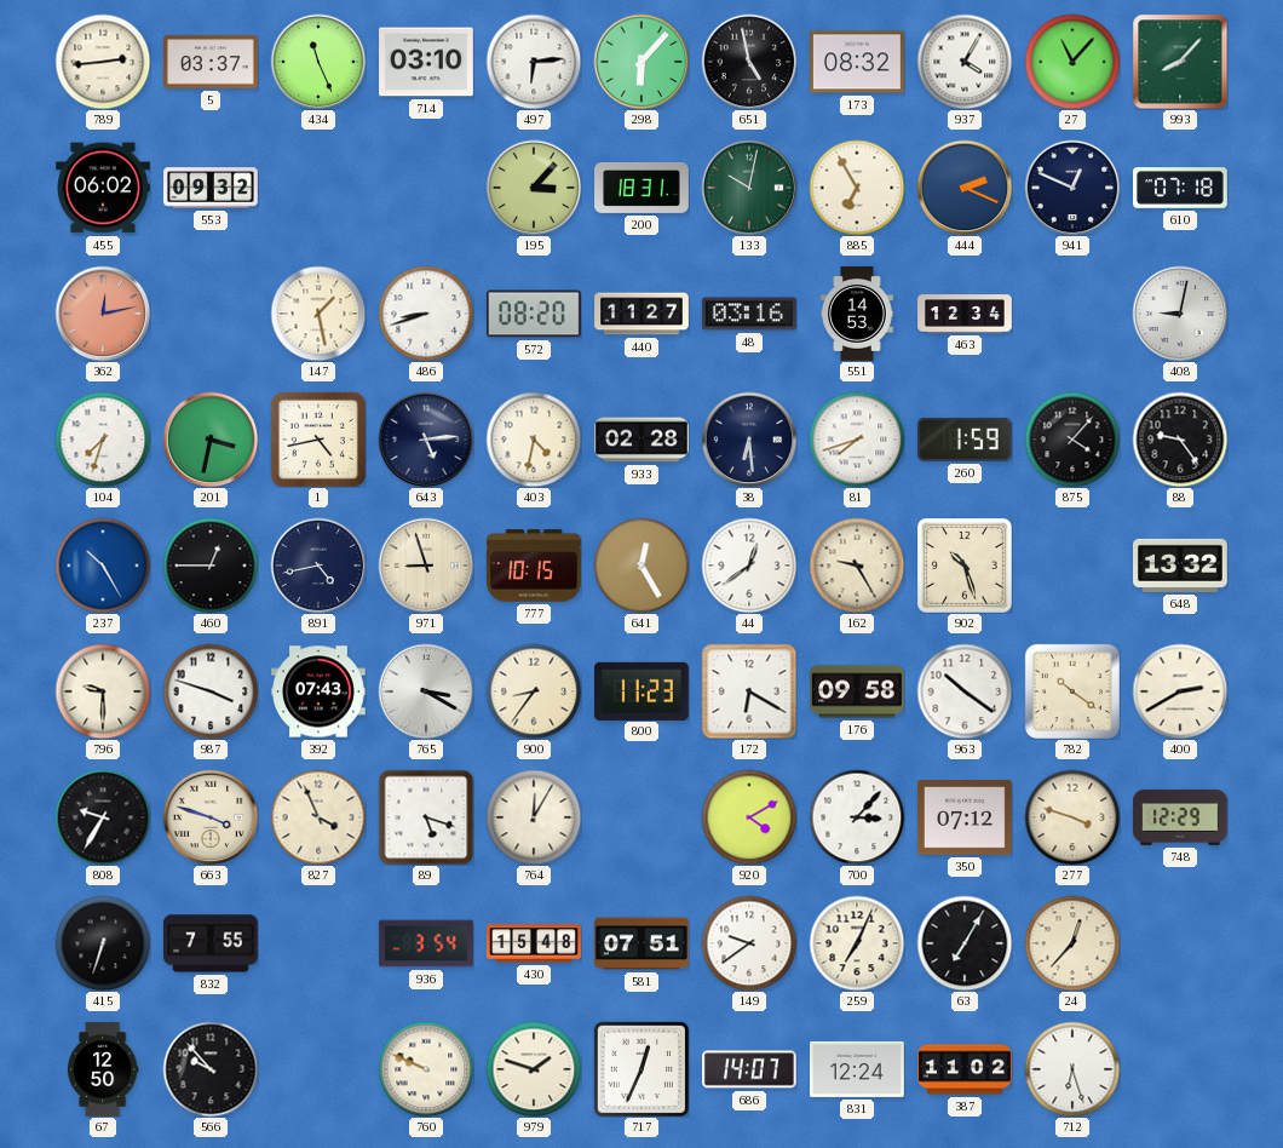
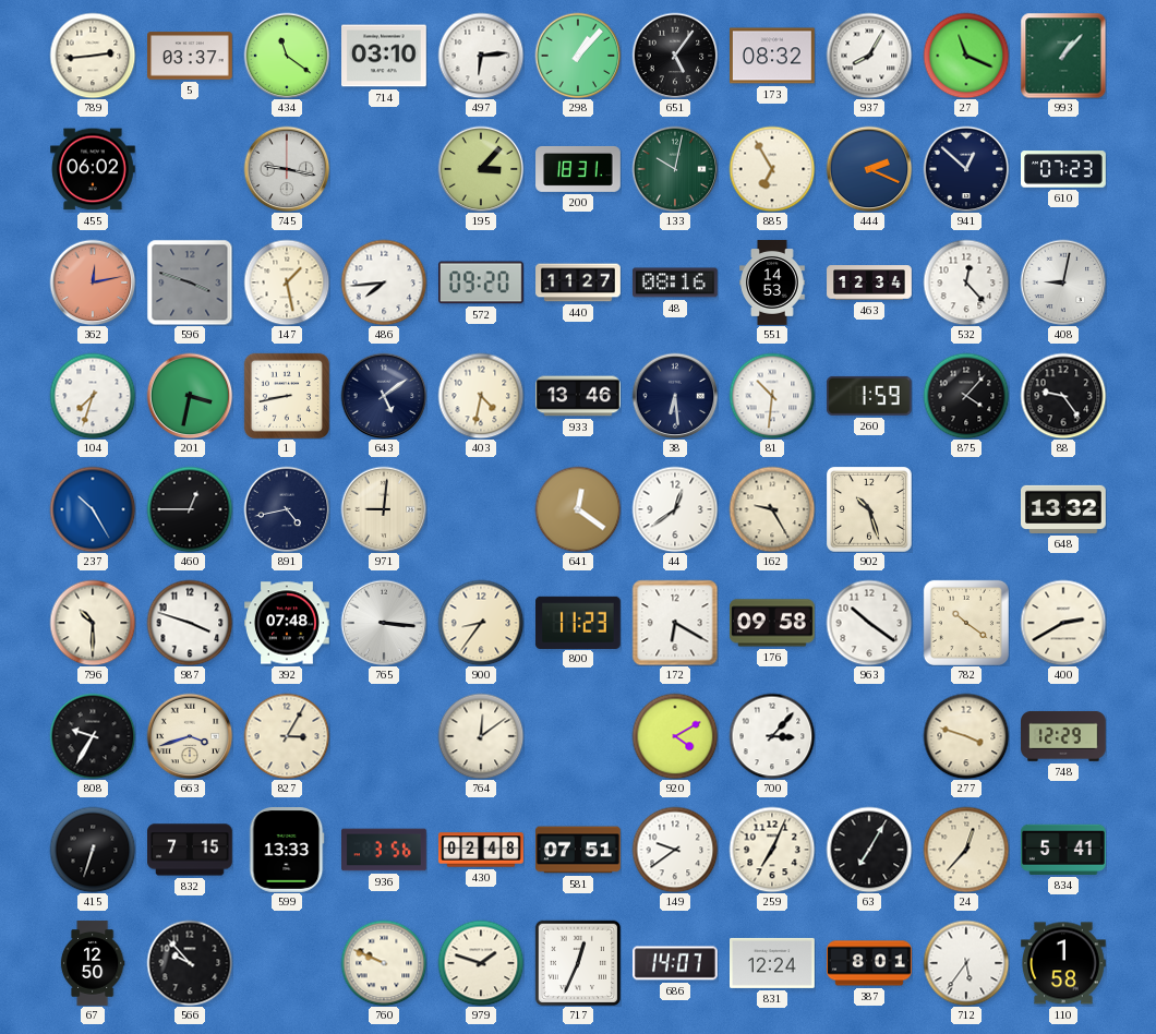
434: 11:26 -> 11:21 (287, 56)
298: 6:07 -> 1:07 (578, 56)
651: 4:58 -> 5:06 (675, 56)
937: 4:05 -> 8:05 (869, 56)
27: 11:07 -> 11:19 (966, 56)
993: 8:07 -> 1:07 (1063, 56)
553: 09:32 -> none (211, 188)
745: none -> 9:17 (287, 169)
941: 12:49 -> 12:52 (966, 169)
610: 07:18 -> 07:23 (1064, 169)
596: none -> 3:48 (190, 282)
486: 8:42 -> 7:44 (384, 282)
572: 08:20 -> 09:20 (482, 282)
48: 03:16 -> 08:16 (675, 282)
532: none -> 12:23 (966, 282)
1: 4:43 -> 8:43 (287, 396)
643: 5:14 -> 5:09 (384, 396)
933: 02:28 -> 13:46 (579, 396)
81: 7:42 -> 10:31 (772, 396)
971: 8:57 -> 9:01 (384, 509)
777: 10:15 -> none (534, 566)
641: 12:25 -> 12:21 (578, 509)
796: 9:30 -> 10:30 (93, 623)
392: 07:43 -> 07:48 (288, 623)
765: 3:20 -> 3:16 (384, 623)
663: 3:48 -> 3:42 (190, 736)
827: 3:56 -> 3:05 (287, 736)
89: 5:18 -> none (426, 817)
764: 12:05 -> 12:09 (481, 736)
350: 07:12 -> none (966, 817)
832: 7:55 -> 7:15 (191, 850)
599: none -> 13:33 (287, 851)
936: 3:54 -> 3:56 (384, 850)
430: 15:48 -> 02:48 (481, 850)
834: none -> 5:41 (1064, 850)
387: 11:02 -> 8:01 (869, 963)
712: 6:27 -> 5:36 (966, 963)
110: none -> 1:58 (1064, 963)
